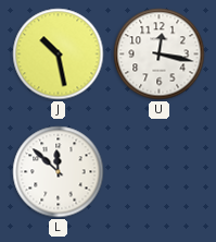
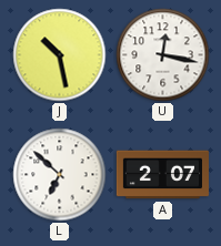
L: 11:52 -> 6:52 (60, 175)
A: none -> 2:07 (162, 175)
